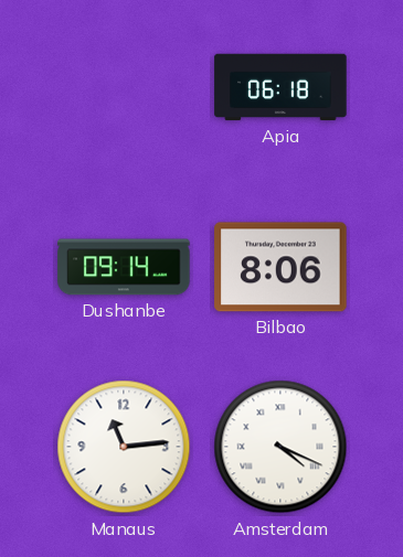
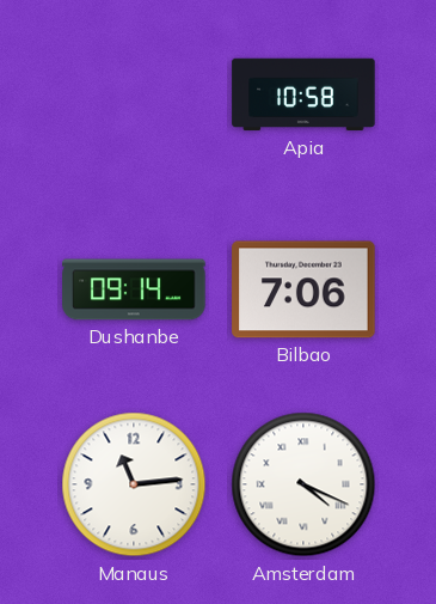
Apia: 06:18 -> 10:58 (303, 94)
Bilbao: 8:06 -> 7:06 (303, 289)
